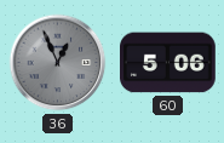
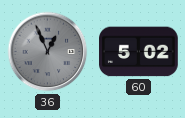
60: 5:06 -> 5:02 (139, 52)
